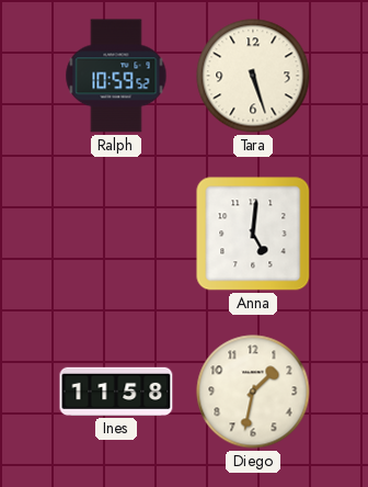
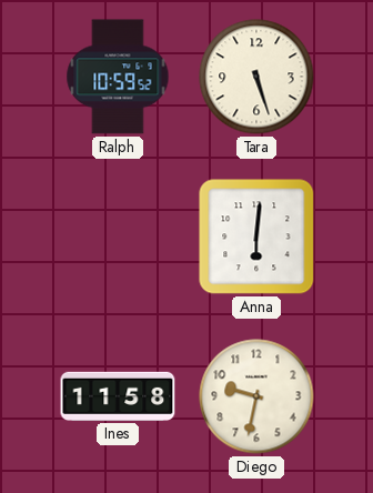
Anna: 5:01 -> 6:01 (256, 237)
Diego: 1:32 -> 9:32 (256, 396)
